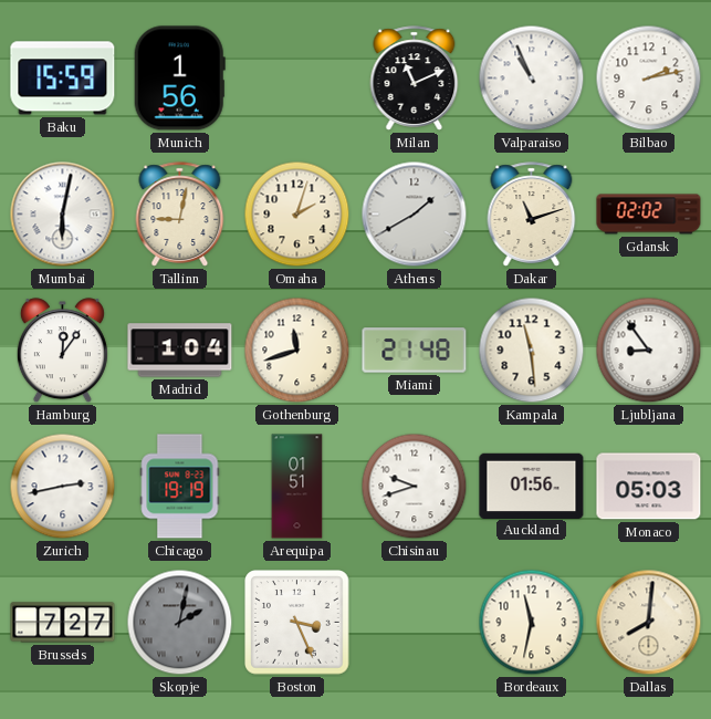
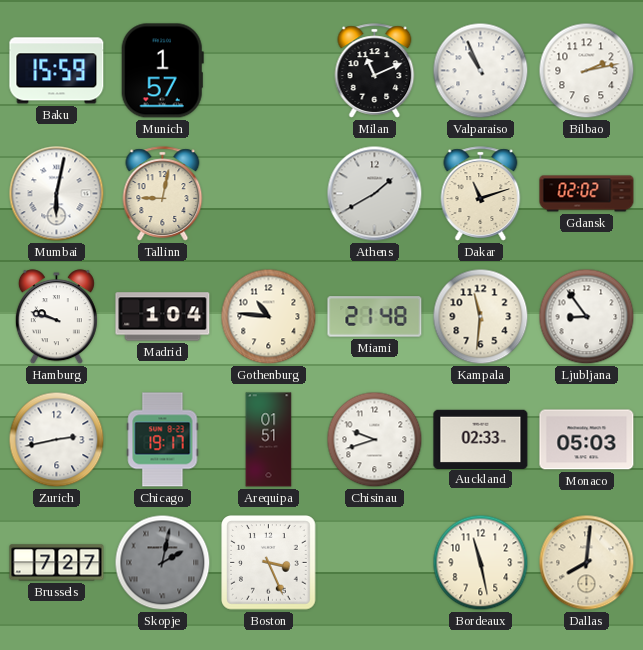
Munich: 1:56 -> 1:57 (162, 71)
Omaha: 2:03 -> none (297, 215)
Hamburg: 12:06 -> 9:48 (56, 317)
Gothenburg: 11:42 -> 10:46 (269, 317)
Kampala: 11:29 -> 11:31 (481, 317)
Chicago: 19:19 -> 19:17 (163, 440)
Auckland: 01:56 -> 02:33 (481, 439)
Bordeaux: 11:32 -> 11:28 (481, 563)
